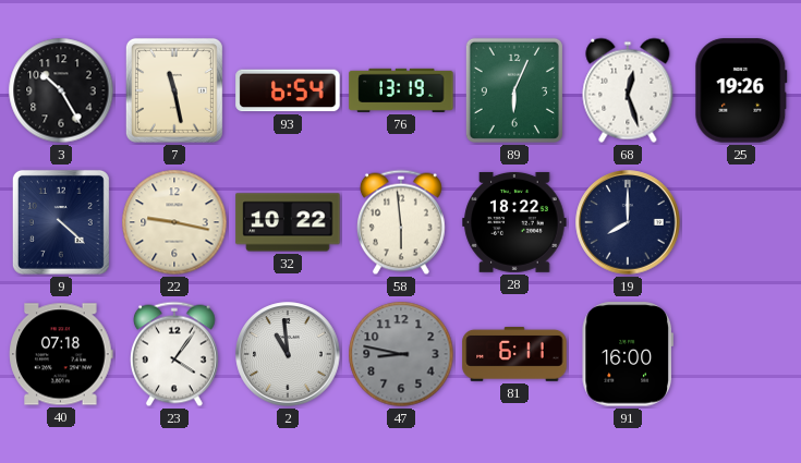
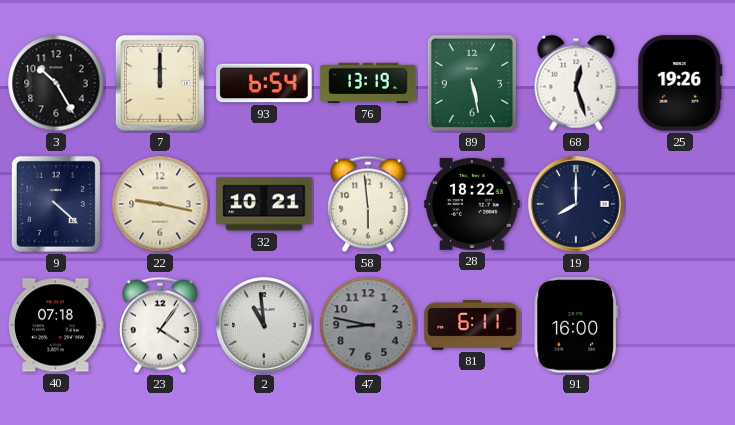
7: 11:28 -> 12:00 (160, 83)
89: 6:04 -> 5:28 (472, 83)
32: 10:22 -> 10:21 (264, 204)
